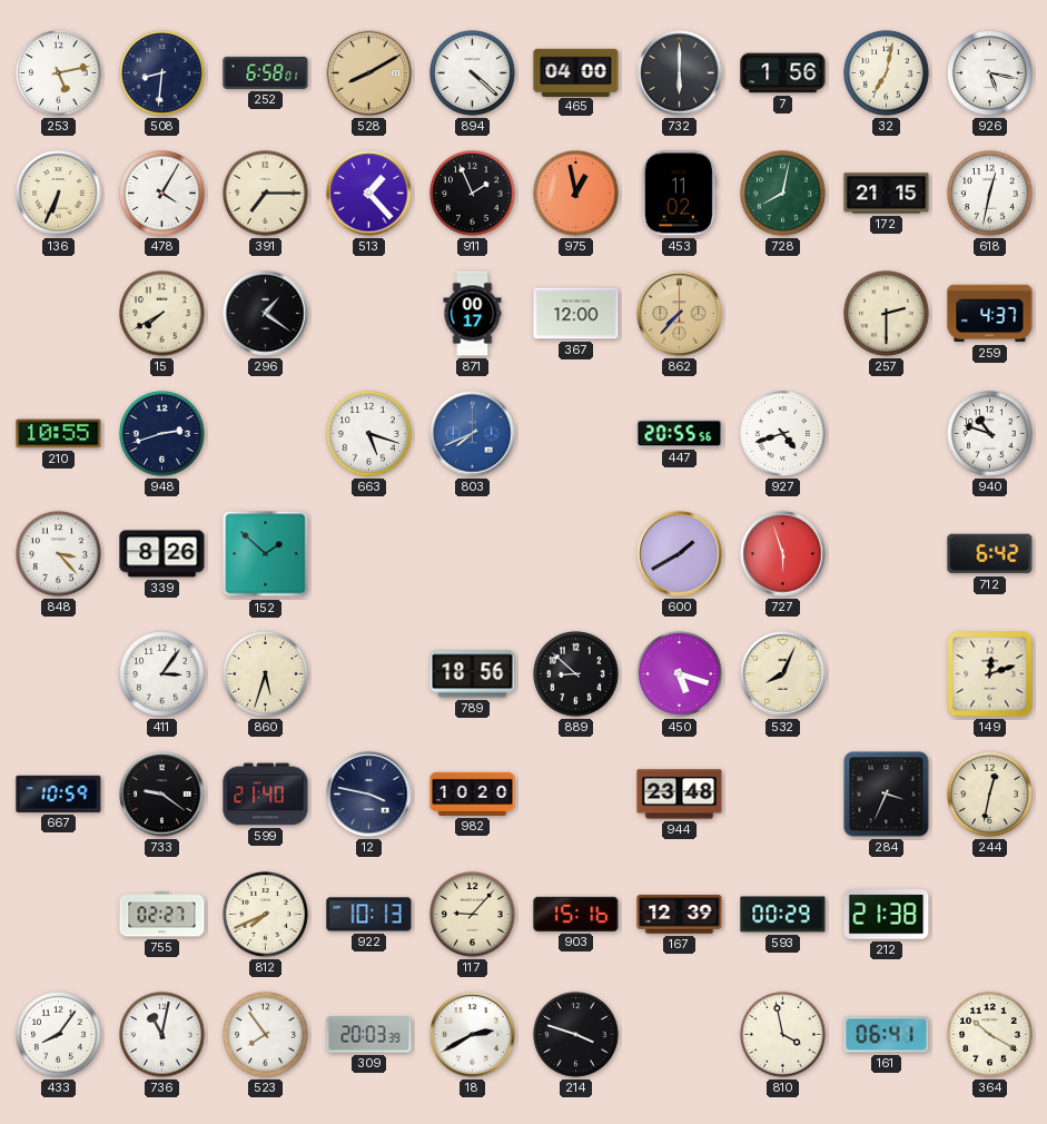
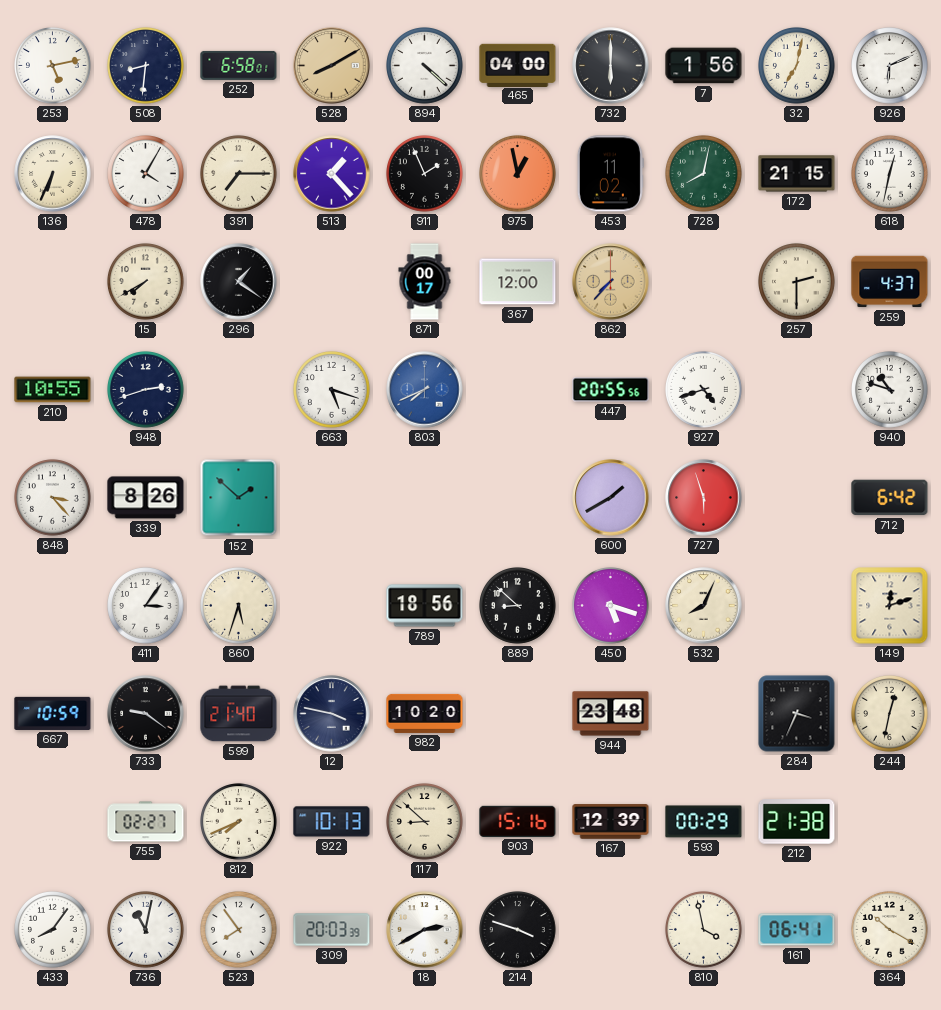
926: 5:17 -> 6:11 (890, 66)
117: 9:07 -> 8:52 (425, 822)
